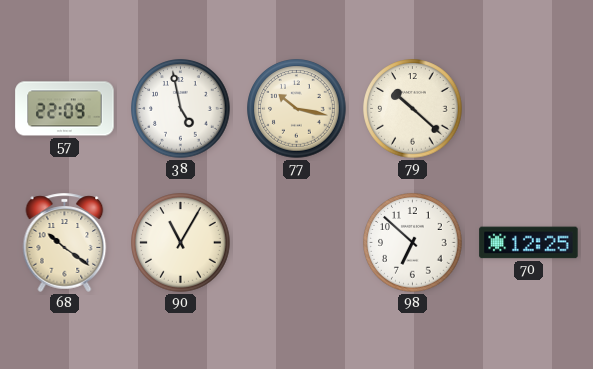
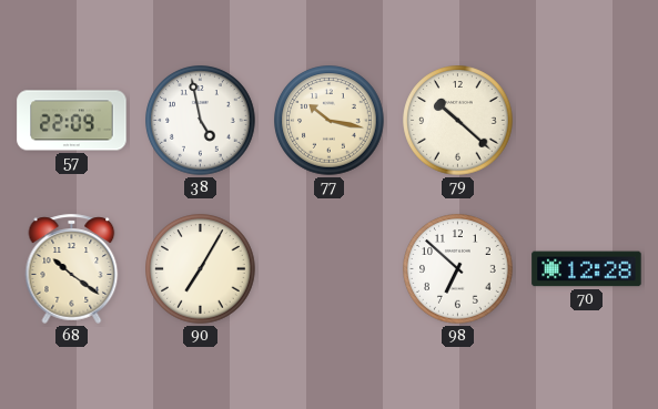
90: 11:05 -> 7:05 (201, 269)
70: 12:25 -> 12:28 (587, 269)
